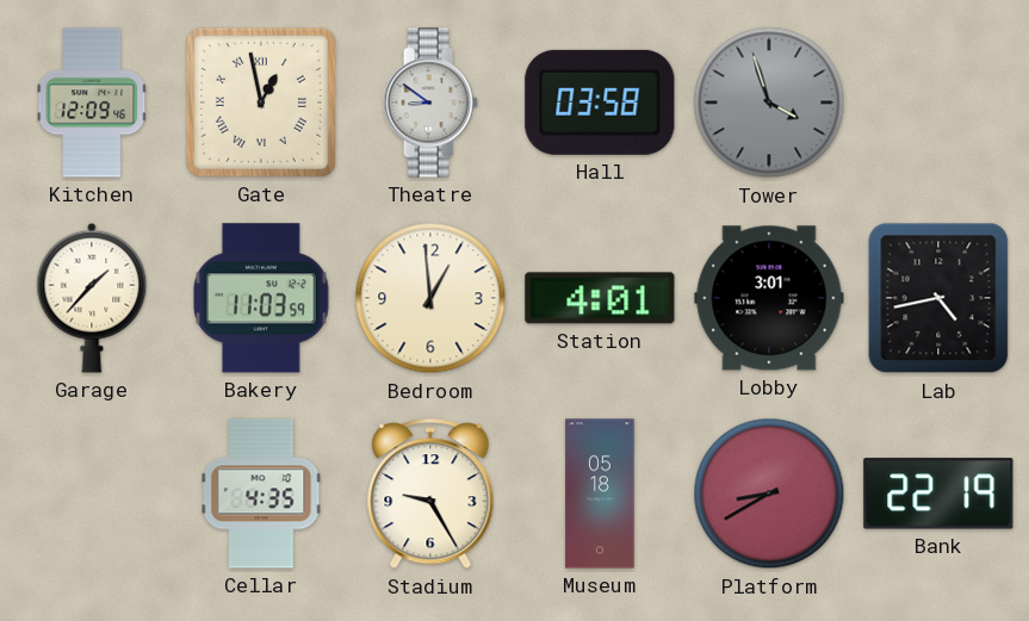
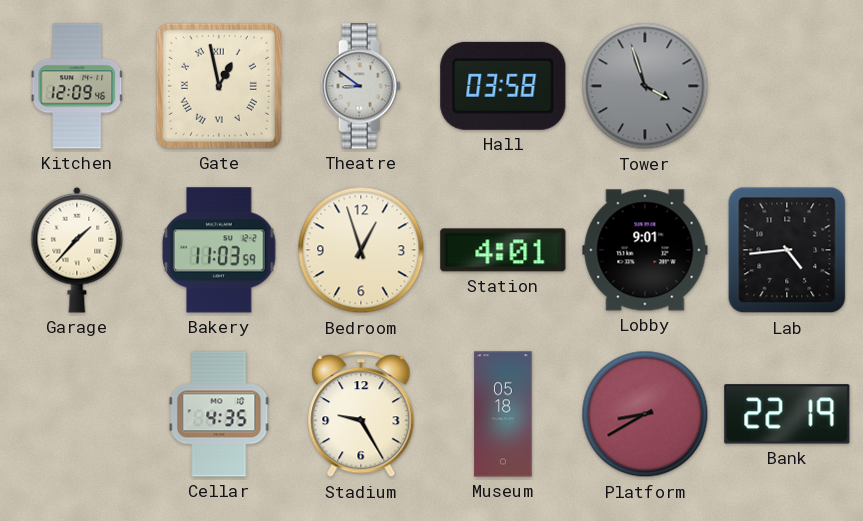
Bedroom: 12:59 -> 12:57 (361, 250)
Lobby: 3:01 -> 9:01 (645, 250)
Lab: 4:43 -> 4:44 (787, 250)
